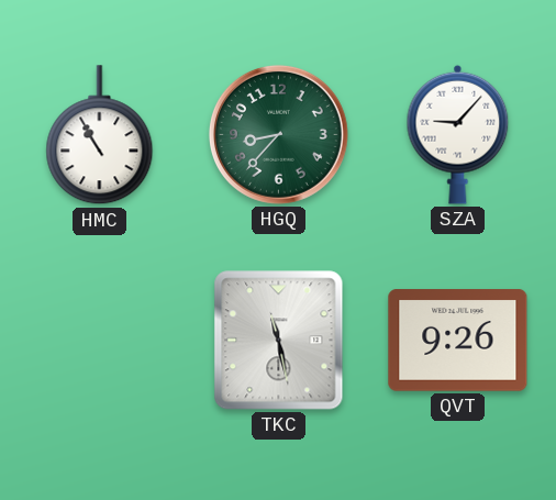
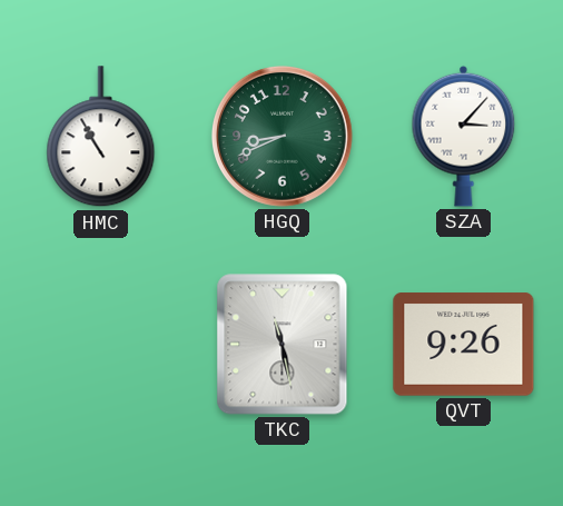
HGQ: 8:37 -> 8:41 (281, 136)
SZA: 9:07 -> 3:07 (464, 136)
